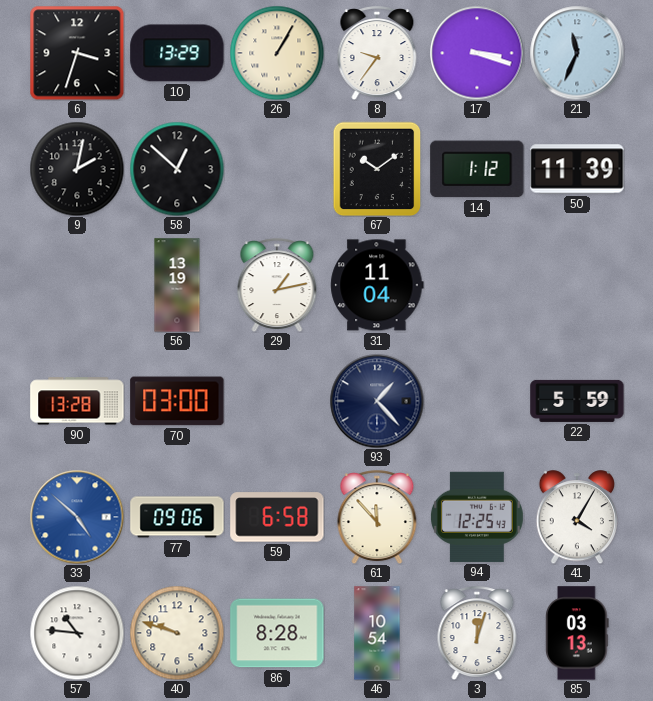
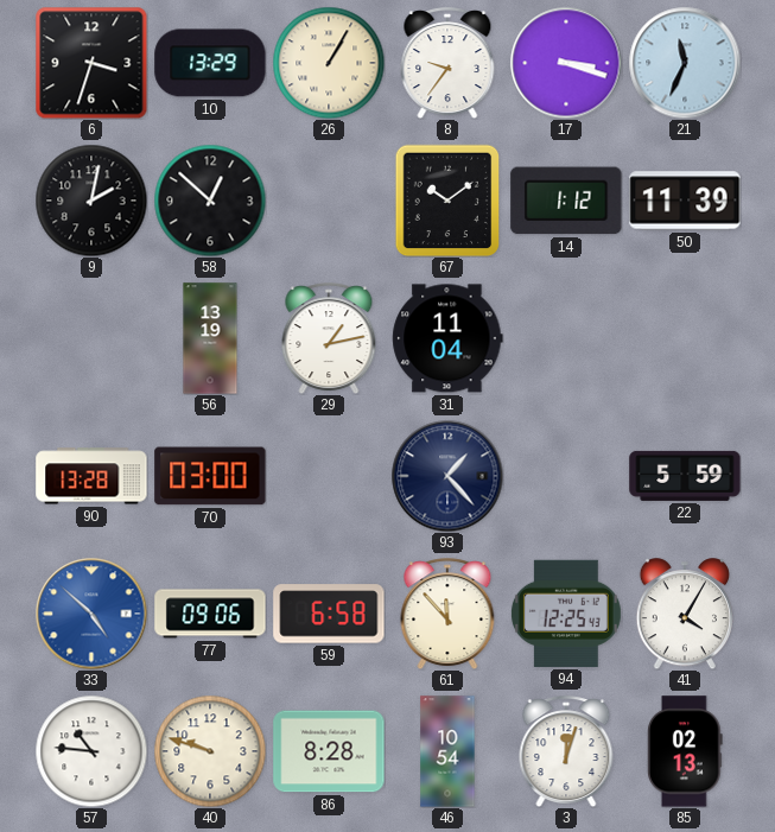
85: 03:13 -> 02:13 (685, 751)
